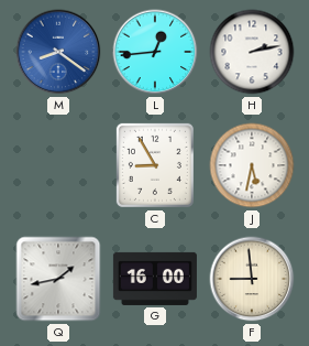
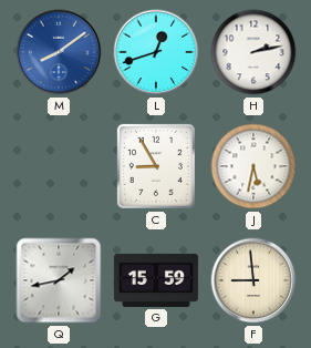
M: 8:21 -> 8:09 (59, 52)
L: 12:44 -> 12:42 (156, 52)
G: 16:00 -> 15:59 (156, 280)
